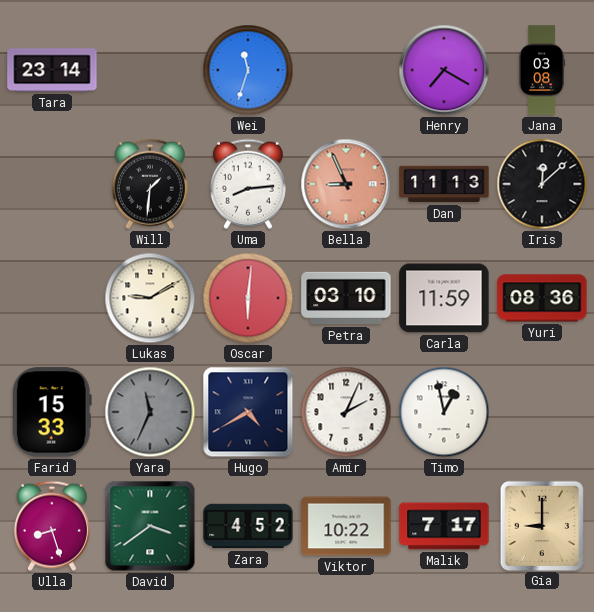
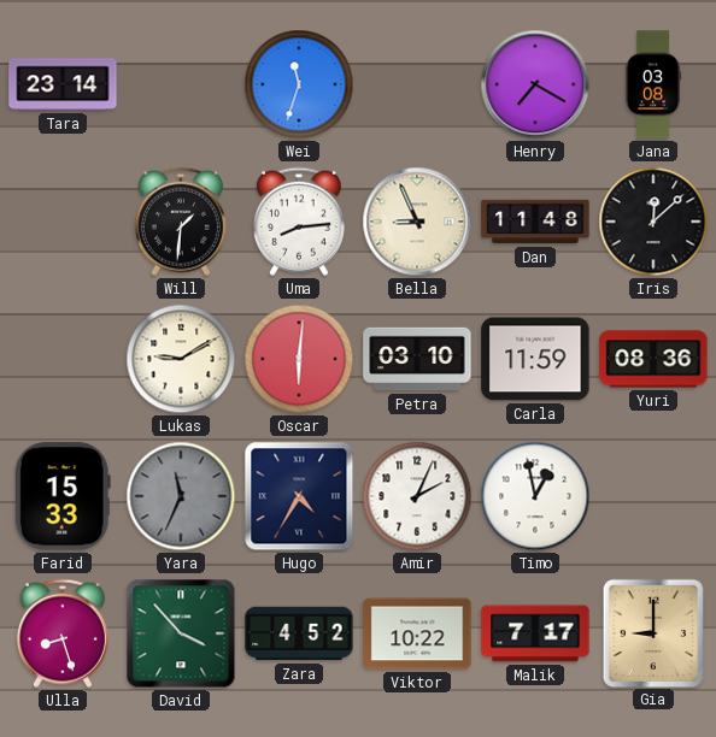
Bella dial: salmon -> cream (417, 222)
Dan: 11:13 -> 11:48 (535, 222)
Hugo: 4:40 -> 4:35 (299, 496)
David: 3:39 -> 3:53 (181, 633)
